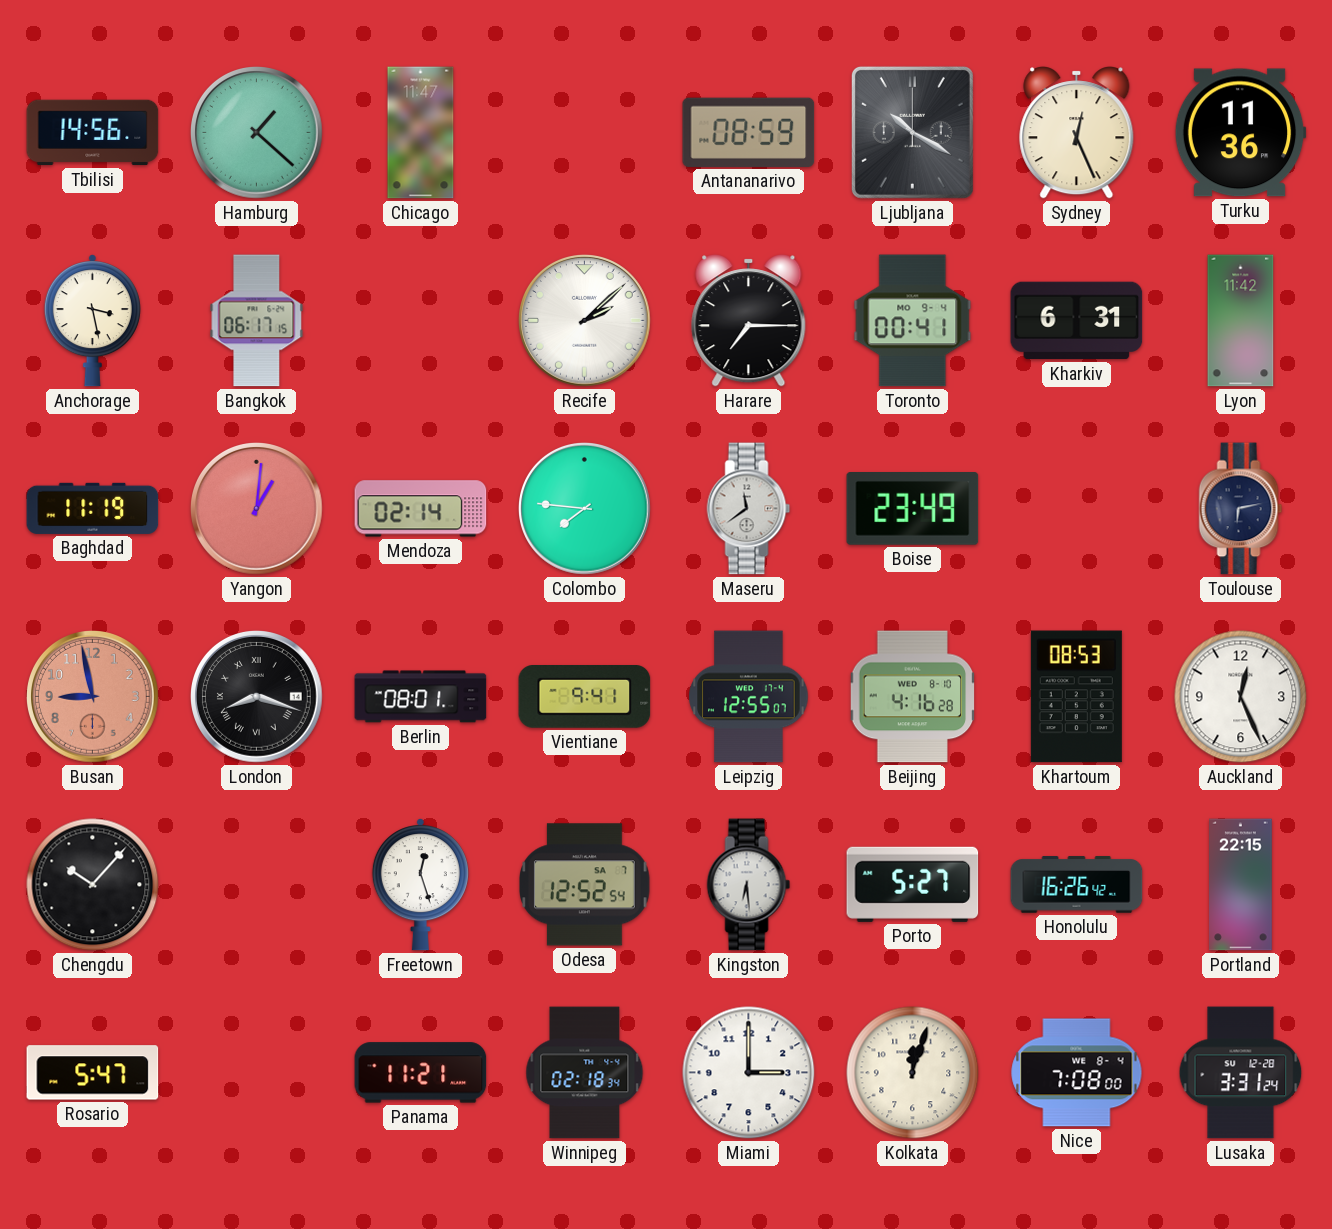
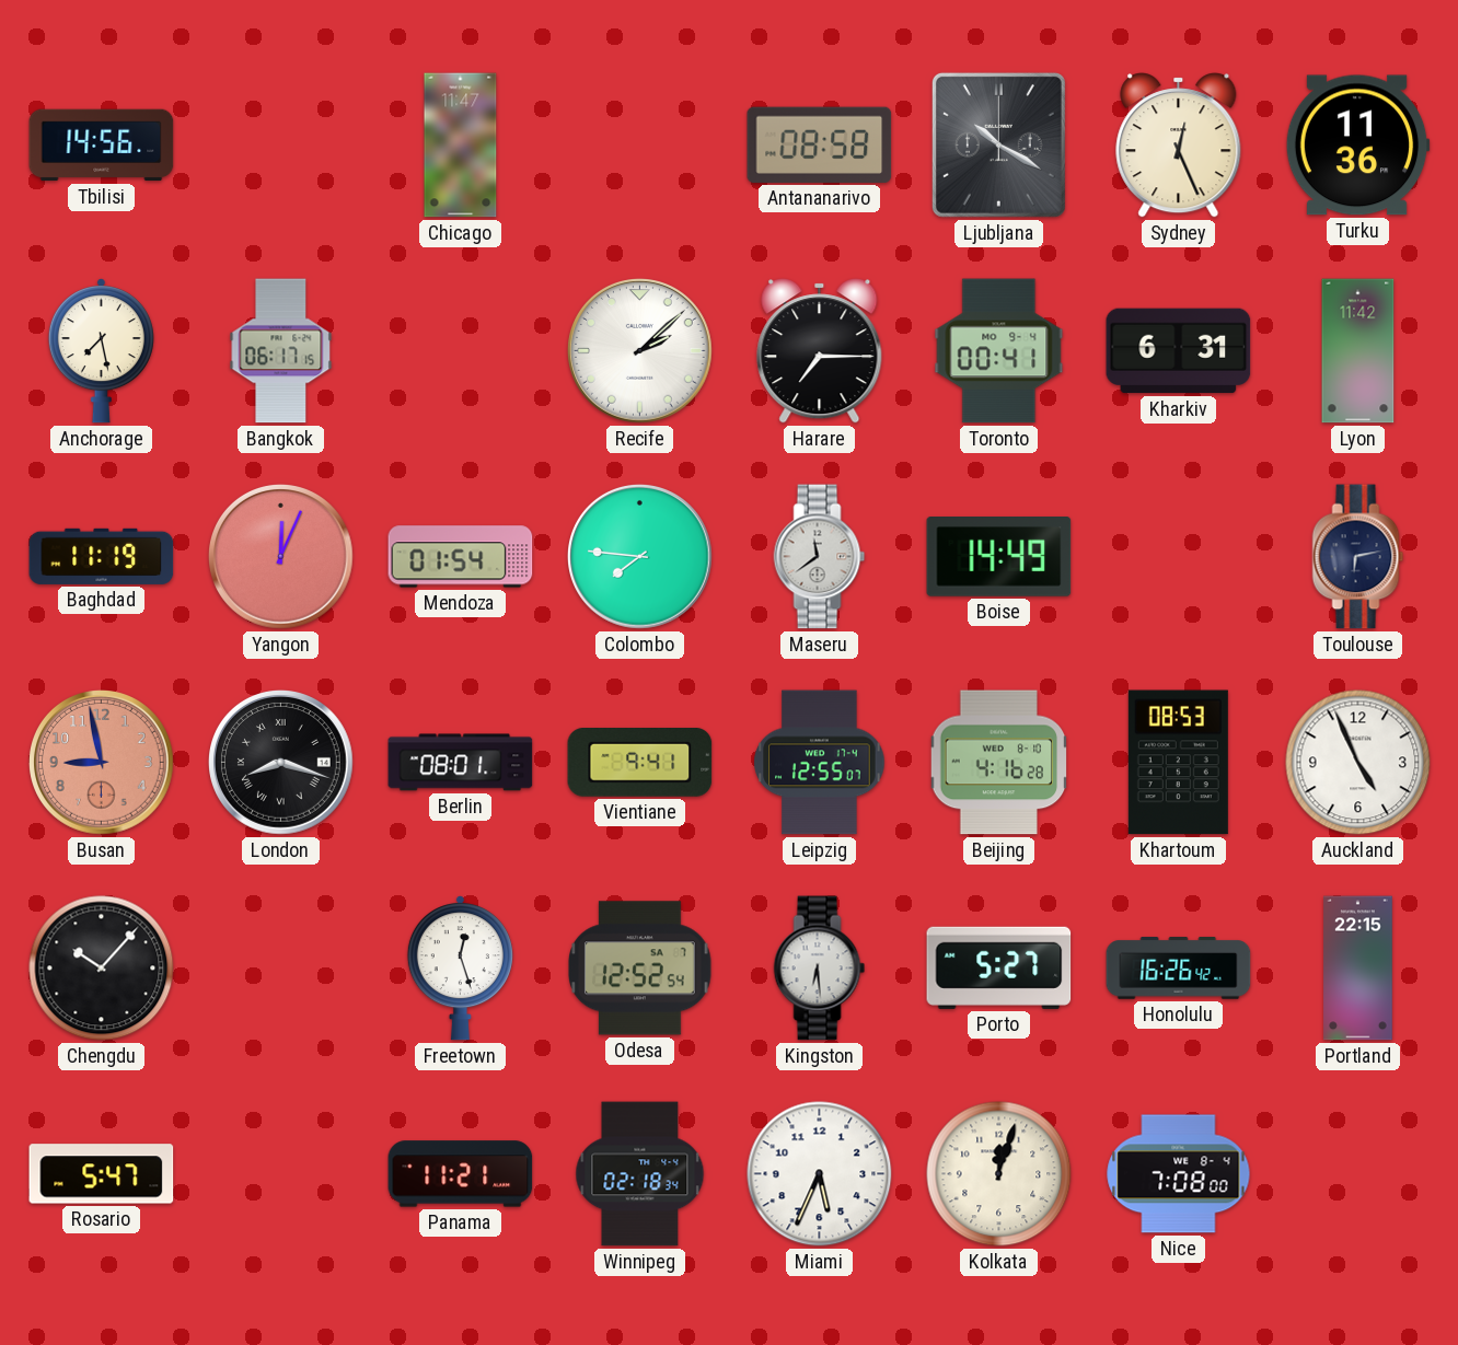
Hamburg: 1:22 -> none (257, 133)
Antananarivo: 08:59 -> 08:58 (820, 144)
Anchorage: 3:28 -> 7:28 (101, 351)
Yangon: 1:01 -> 12:04 (281, 557)
Mendoza: 02:14 -> 01:54 (461, 557)
Boise: 23:49 -> 14:49 (999, 557)
Auckland: 12:26 -> 4:56 (1358, 763)
Miami: 3:00 -> 5:34 (820, 1174)
Lusaka: 3:31 -> none (1241, 1073)
